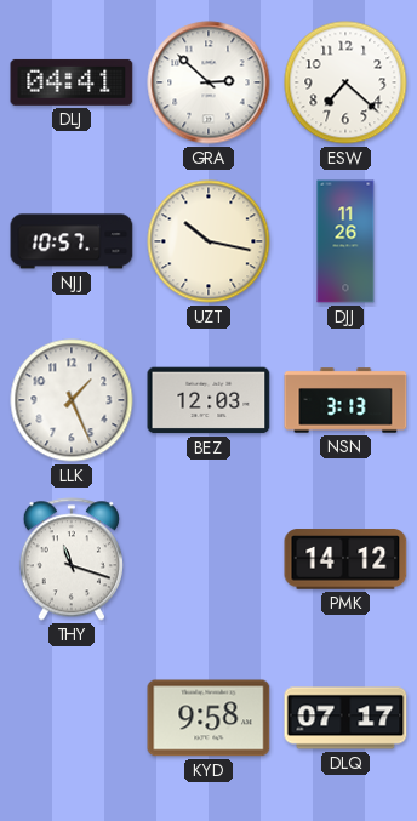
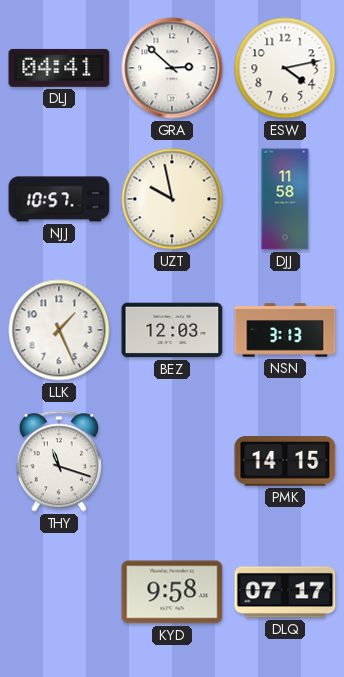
ESW: 7:22 -> 4:13 (285, 68)
UZT: 10:17 -> 9:58 (172, 199)
DJJ: 11:26 -> 11:58 (285, 199)
PMK: 14:12 -> 14:15 (285, 461)
